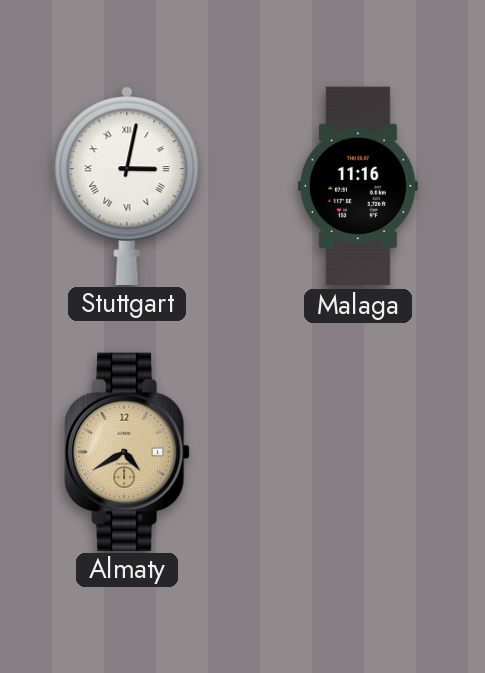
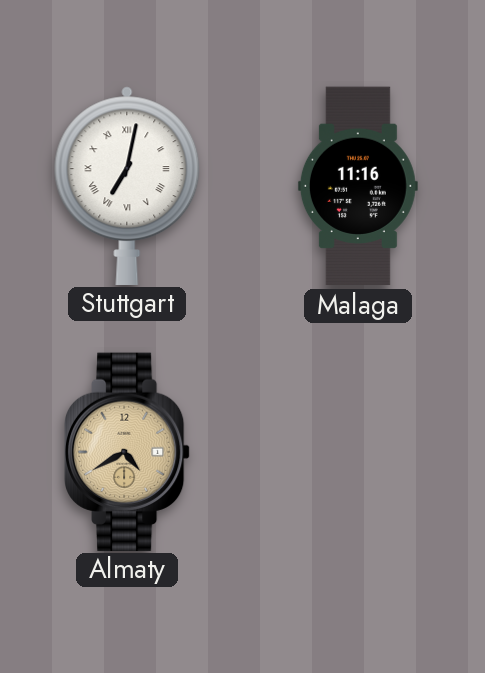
Stuttgart: 3:02 -> 7:02 (127, 185)
